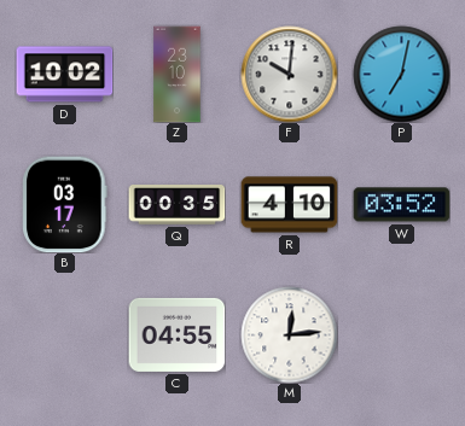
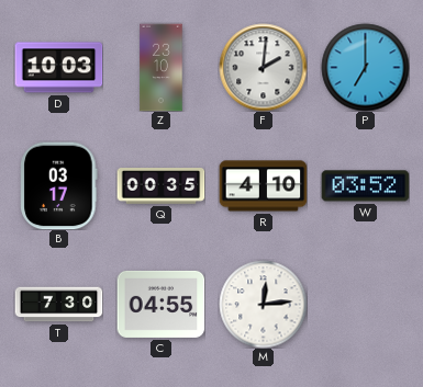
D: 10:02 -> 10:03 (58, 68)
F: 10:01 -> 2:01 (263, 67)
P: 7:02 -> 7:00 (365, 67)
T: none -> 7:30 (58, 305)
